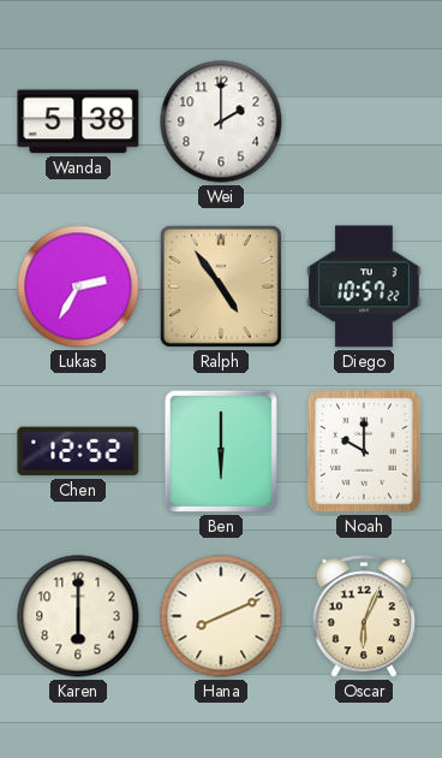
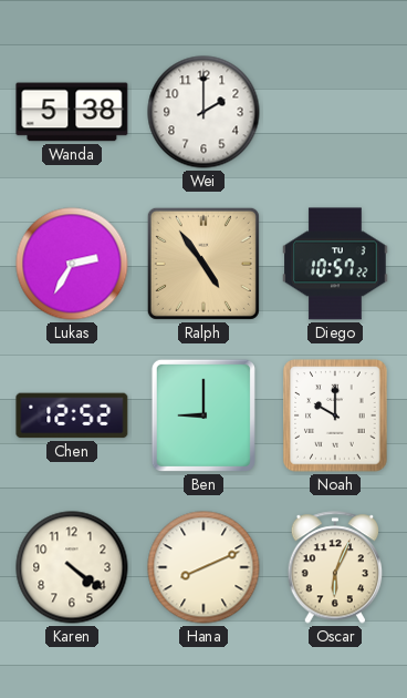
Ben: 6:00 -> 9:00 (203, 415)
Karen: 6:00 -> 4:21 (72, 567)
